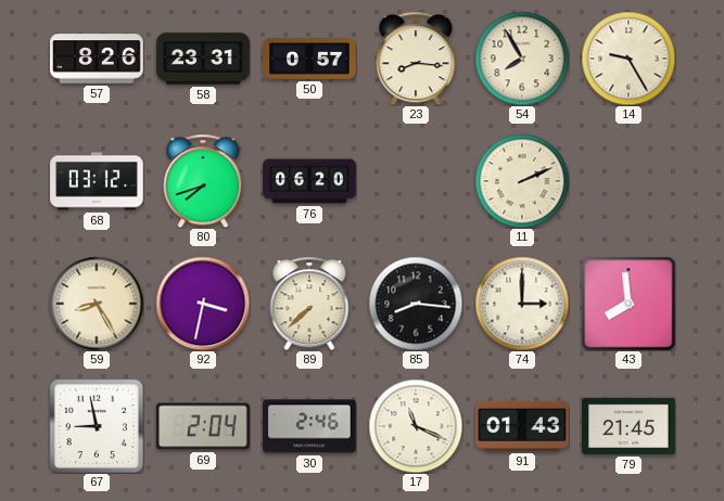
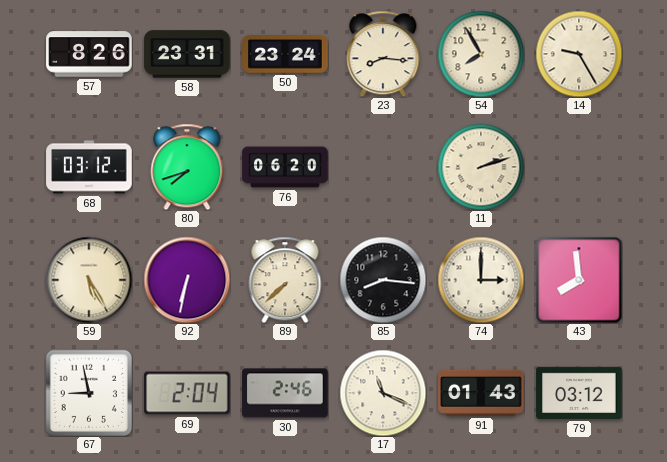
50: 0:57 -> 23:24 (285, 55)
11: 2:11 -> 2:12 (481, 167)
59: 8:25 -> 5:25 (89, 280)
92: 3:32 -> 6:32 (187, 280)
79: 21:45 -> 03:12 (579, 393)
